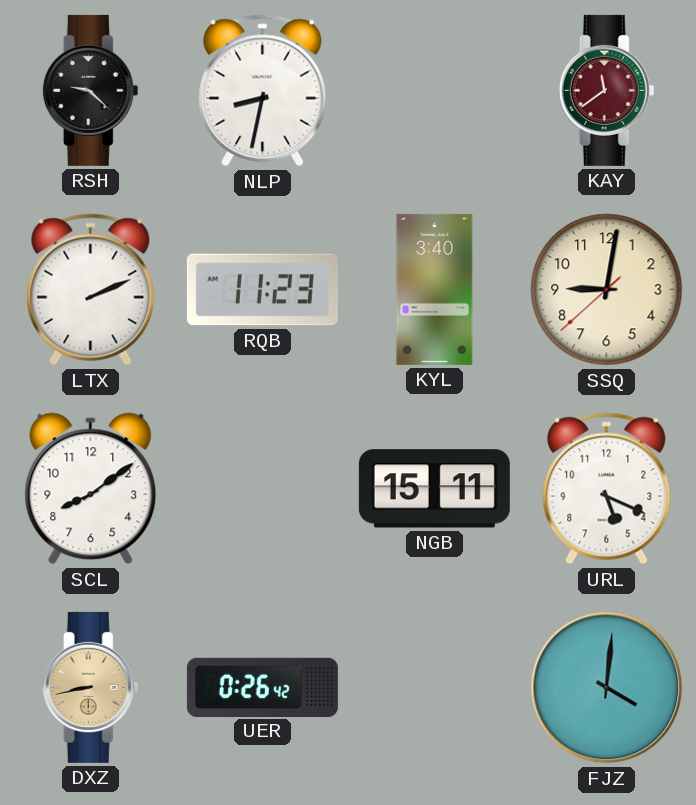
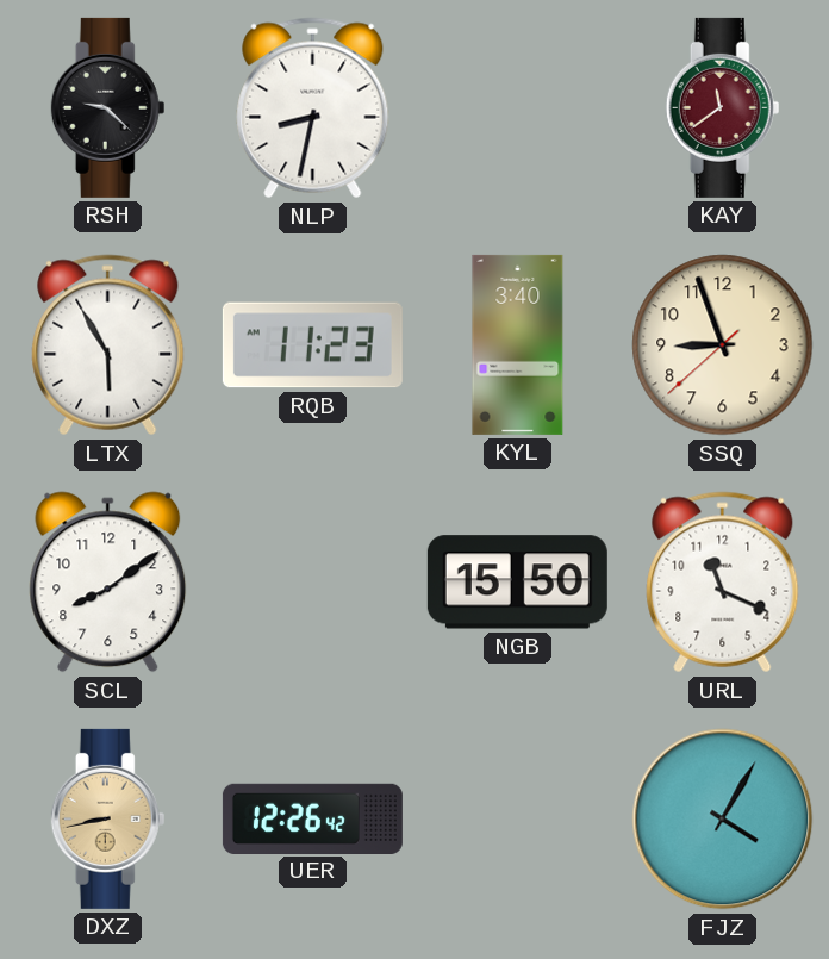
LTX: 2:11 -> 5:55 (108, 345)
SSQ: 9:01 -> 8:56 (723, 345)
NGB: 15:11 -> 15:50 (517, 583)
URL: 5:19 -> 11:19 (723, 583)
UER: 0:26 -> 12:26 (312, 818)
FJZ: 4:01 -> 4:05 (723, 820)
